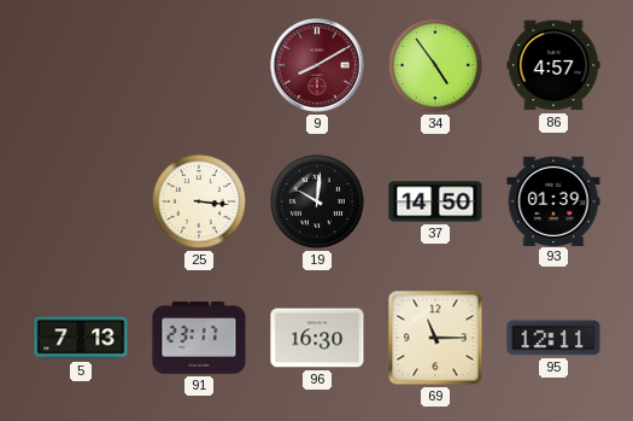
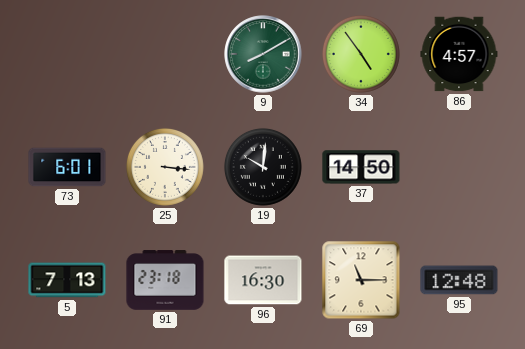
9 dial: burgundy -> green (263, 54)
73: none -> 6:01 (67, 167)
93: 01:39 -> none (553, 200)
91: 23:17 -> 23:18 (165, 280)
95: 12:11 -> 12:48 (459, 280)
